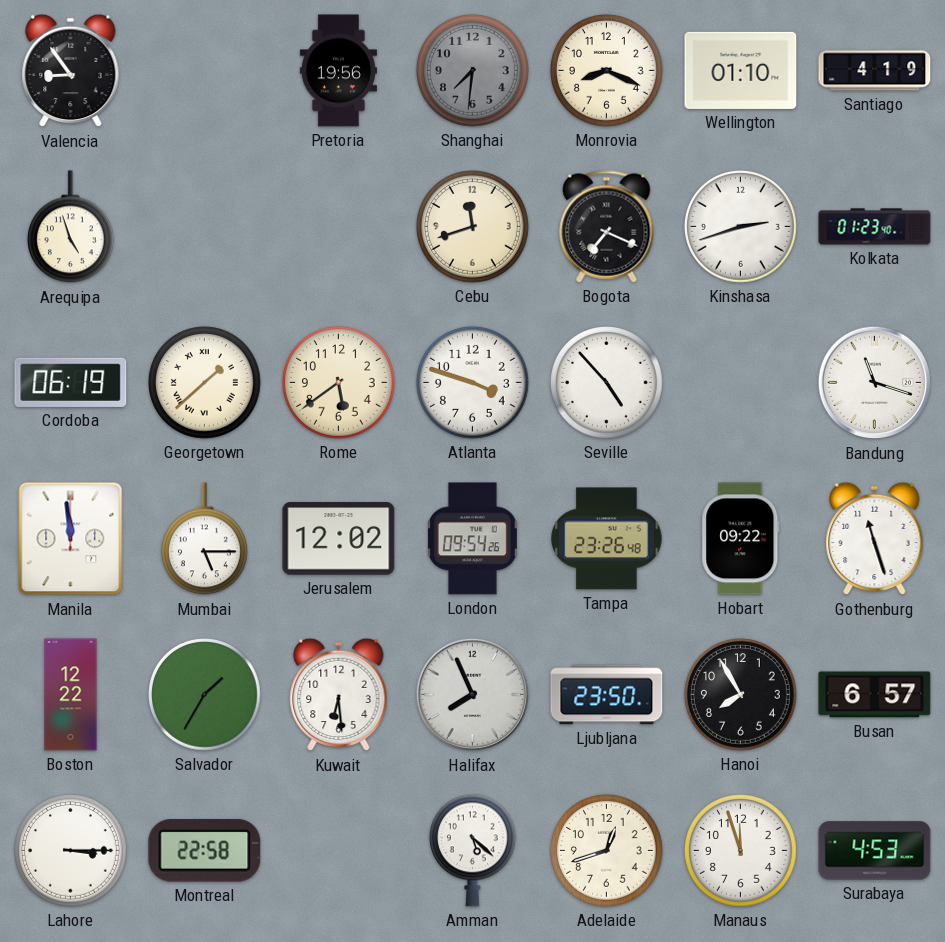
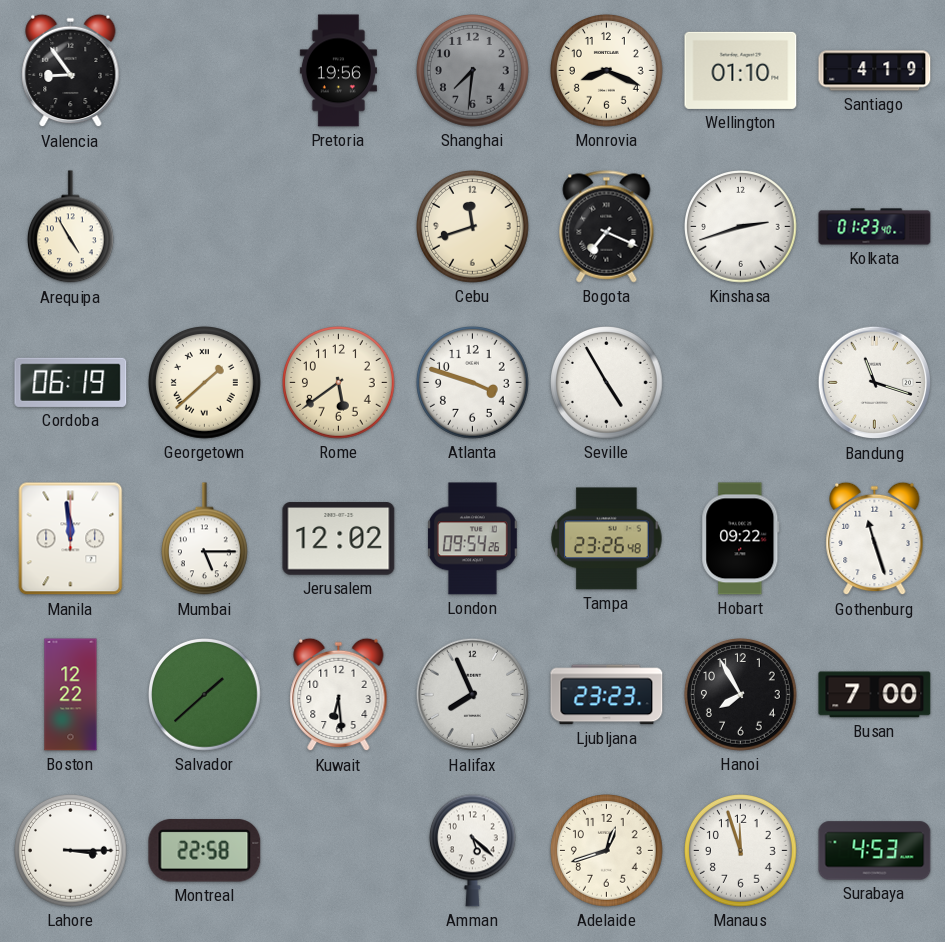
Arequipa: 4:57 -> 4:55 (70, 227)
Seville: 4:53 -> 4:55 (607, 383)
Salvador: 1:35 -> 1:38 (205, 695)
Ljubljana: 23:50 -> 23:23 (607, 695)
Busan: 6:57 -> 7:00 (875, 695)
